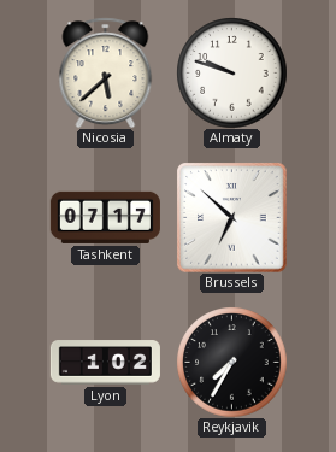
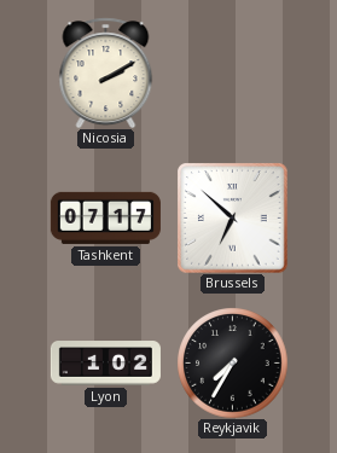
Nicosia: 5:38 -> 2:10 (106, 72)
Almaty: 9:48 -> none (231, 72)
